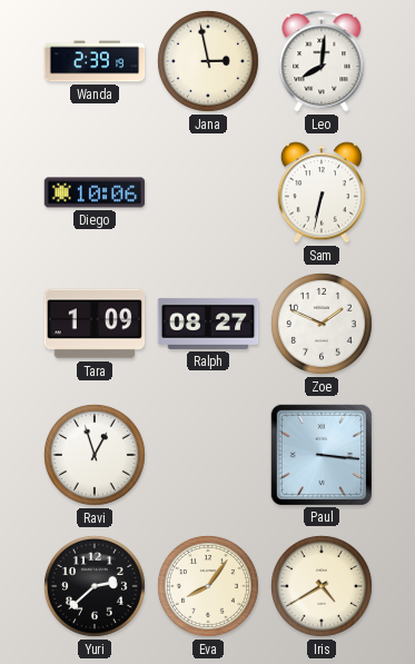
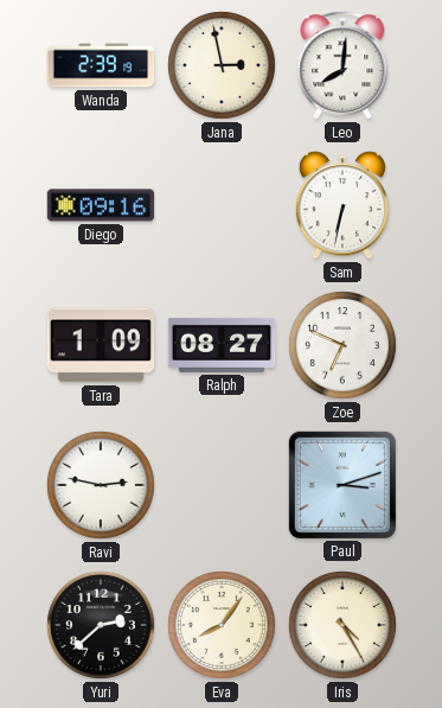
Diego: 10:06 -> 09:16 (101, 205)
Zoe: 1:49 -> 6:49 (342, 345)
Ravi: 12:57 -> 2:47 (101, 485)
Paul: 3:16 -> 3:12 (341, 484)
Iris: 4:40 -> 4:25 (342, 625)
